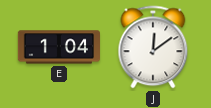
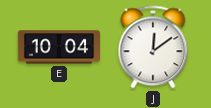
E: 1:04 -> 10:04 (58, 47)
